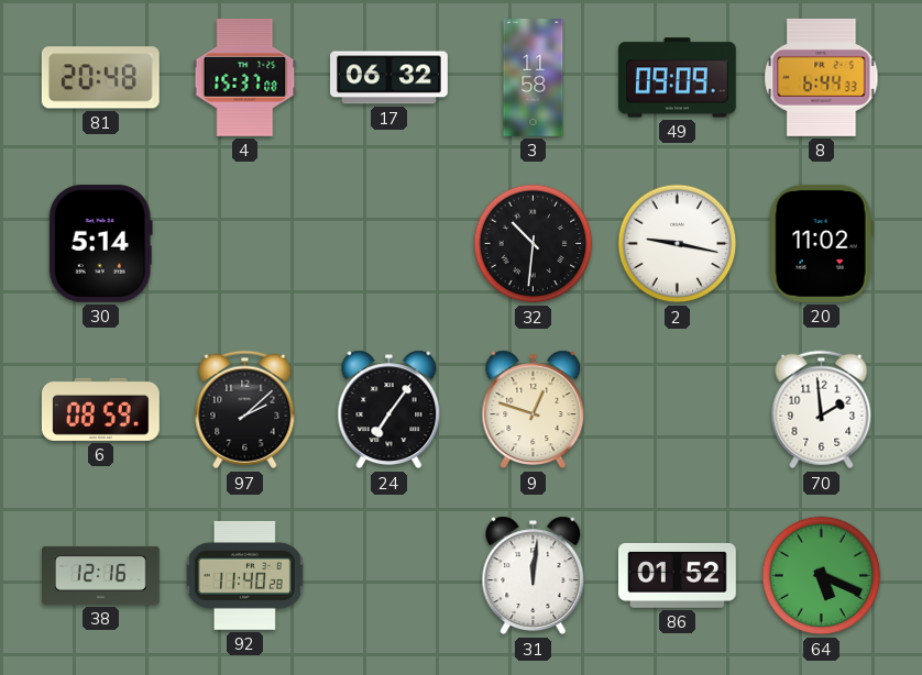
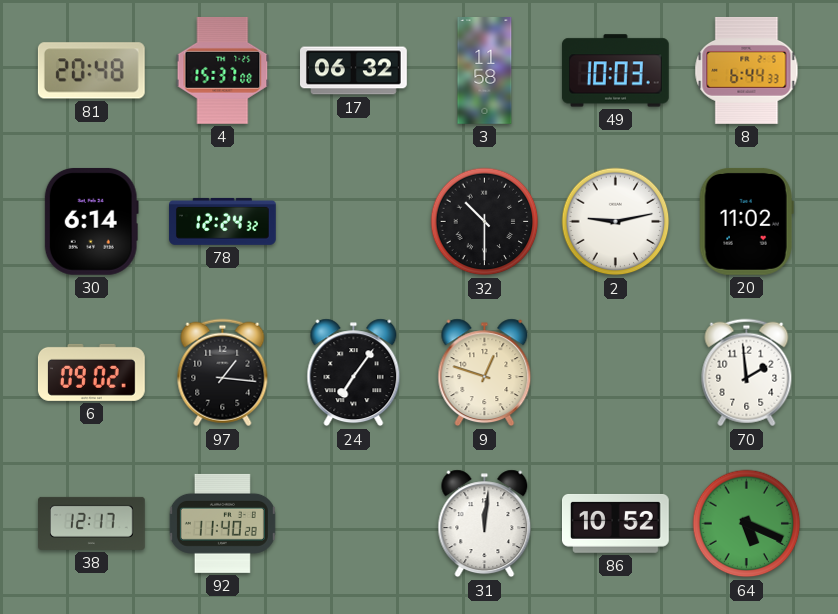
49: 09:09 -> 10:03 (615, 71)
30: 5:14 -> 6:14 (91, 221)
78: none -> 12:24 (223, 221)
32: 10:31 -> 10:30 (485, 222)
2: 9:17 -> 9:13 (616, 222)
6: 08:59 -> 09:02 (91, 372)
97: 2:08 -> 1:16 (223, 373)
38: 12:16 -> 12:17 (92, 523)
86: 01:52 -> 10:52 (616, 523)
